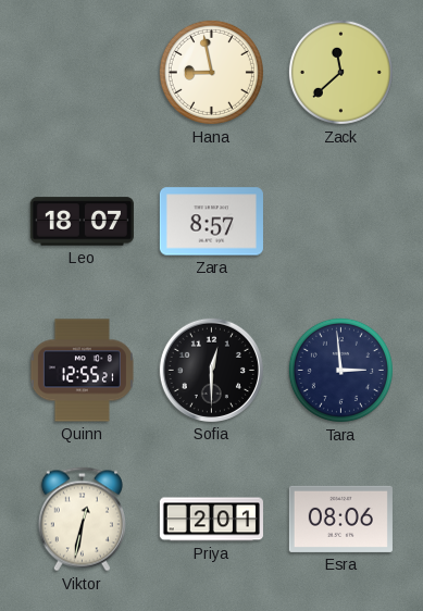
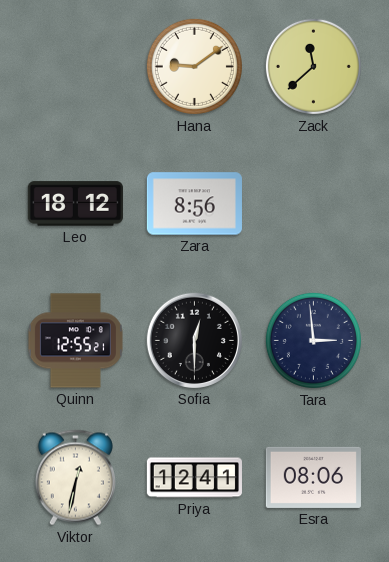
Hana: 8:58 -> 9:09 (194, 66)
Leo: 18:07 -> 18:12 (75, 204)
Zara: 8:57 -> 8:56 (194, 204)
Priya: 2:01 -> 12:41 (194, 478)
